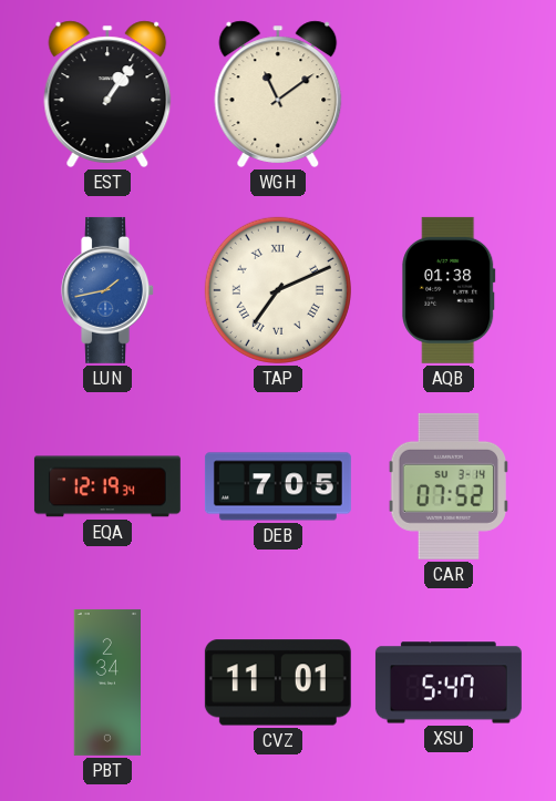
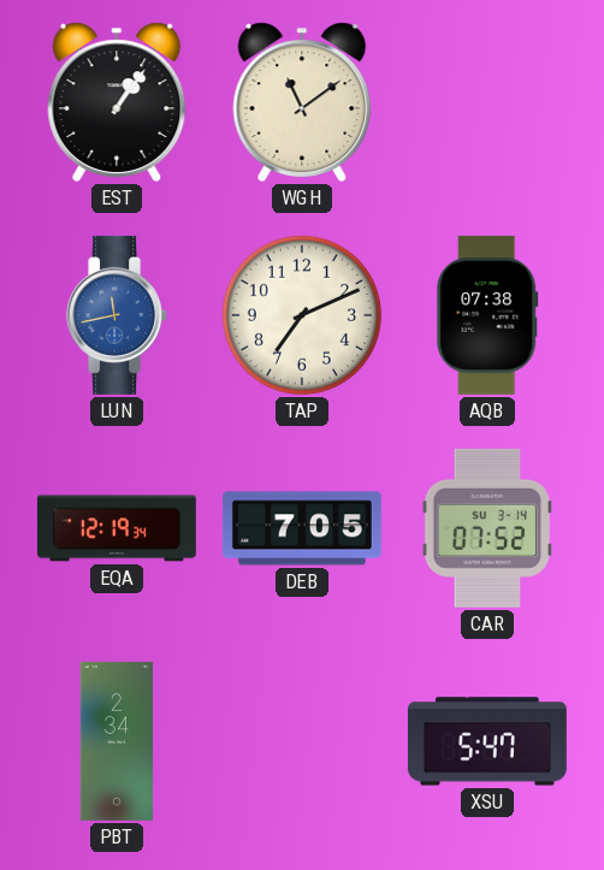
LUN: 1:43 -> 11:43 (118, 315)
TAP numerals: Roman -> Arabic (302, 315)
AQB: 01:38 -> 07:38 (487, 315)
CVZ: 11:01 -> none (278, 682)
